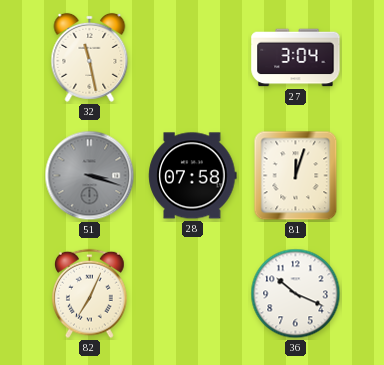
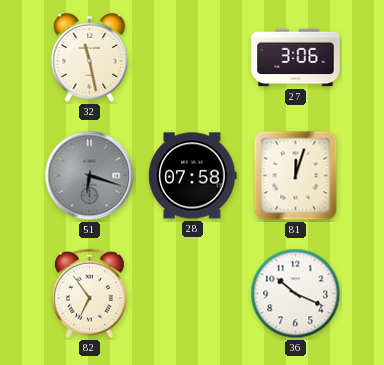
27: 3:04 -> 3:06 (296, 58)
51: 3:18 -> 6:18 (90, 176)
82: 7:04 -> 6:54 (90, 294)
